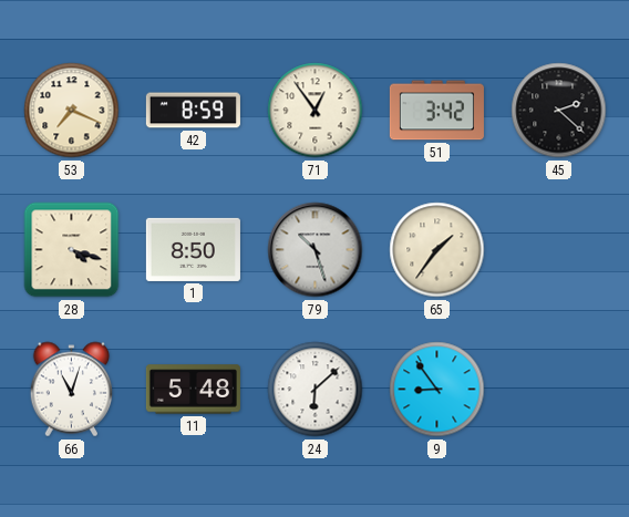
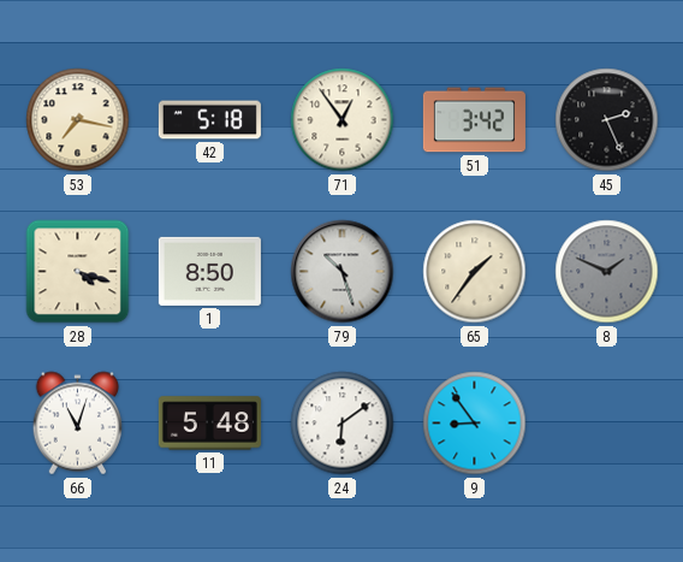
53: 7:19 -> 7:17 (78, 120)
42: 8:59 -> 5:18 (209, 120)
45: 2:22 -> 2:26 (607, 120)
8: none -> 1:49 (607, 272)
24: 6:08 -> 6:09 (343, 424)
